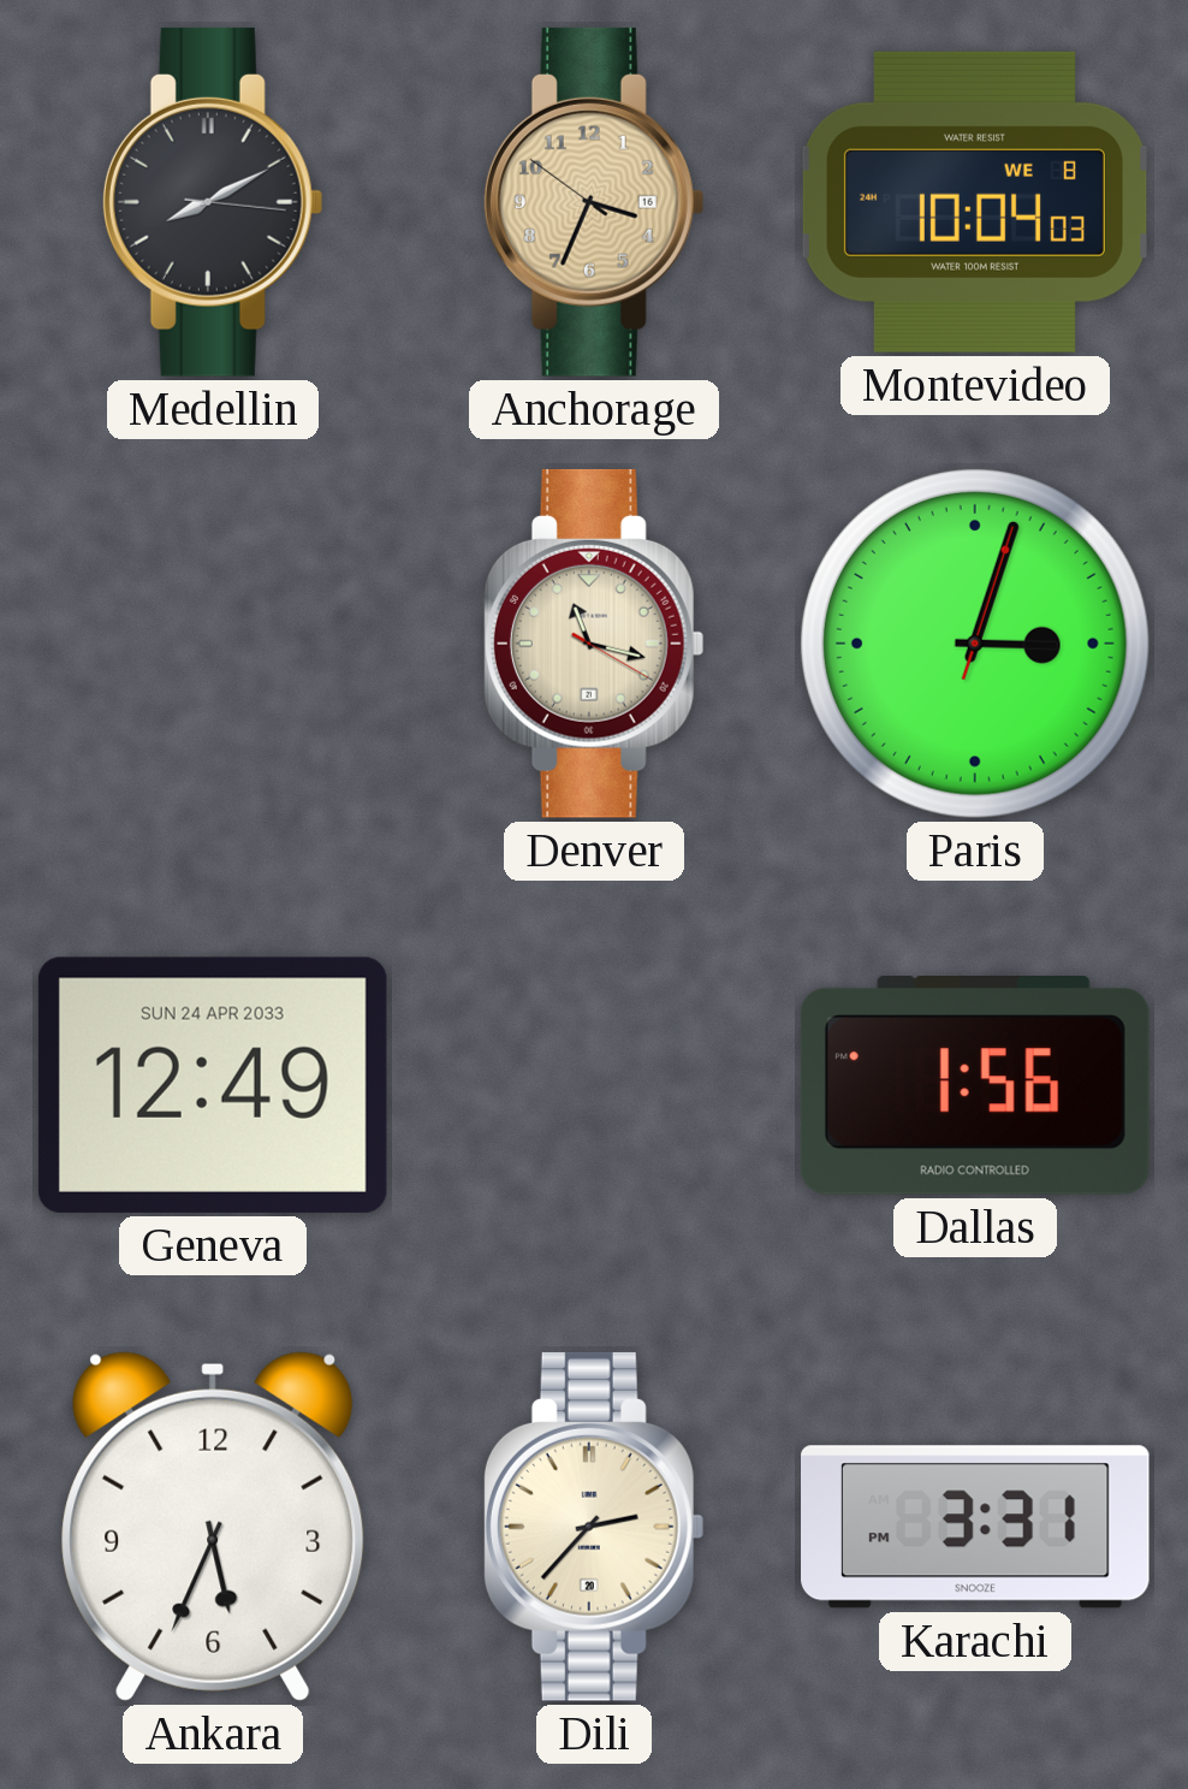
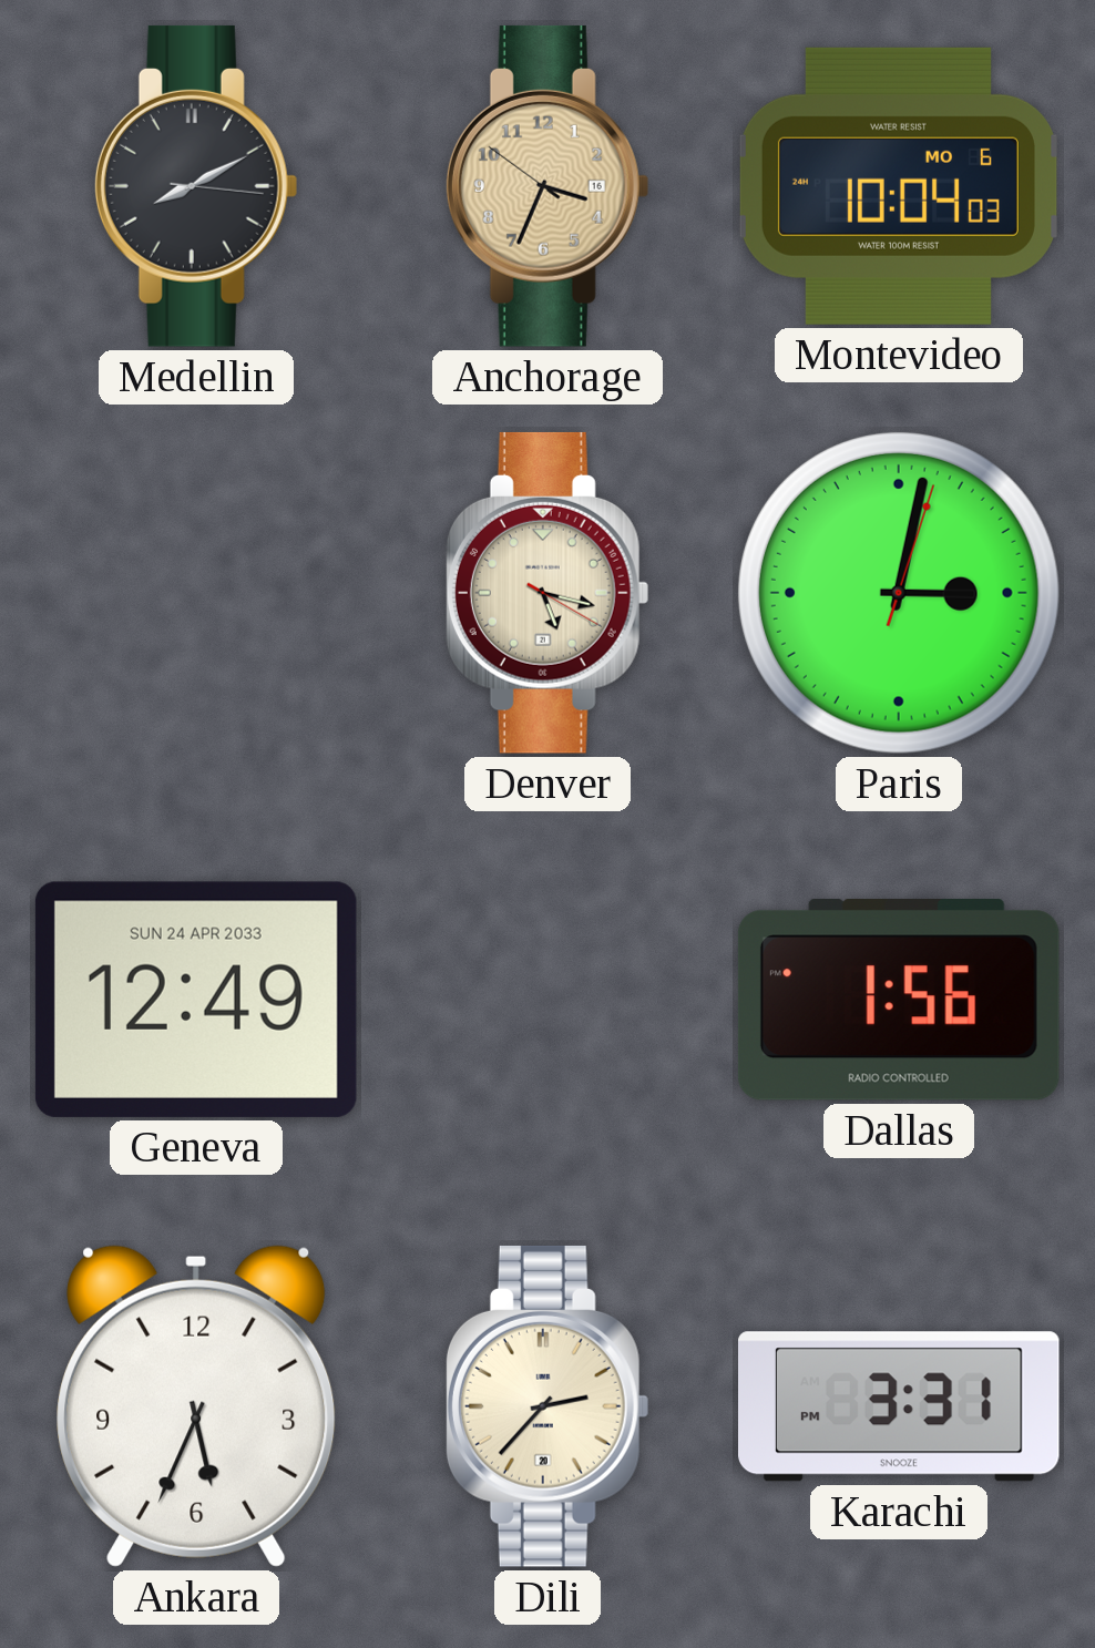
Montevideo date: WE 8 -> MO 6 (899, 186)
Denver: 11:17 -> 5:17 (547, 593)
Paris: 3:03 -> 3:02 (899, 593)
